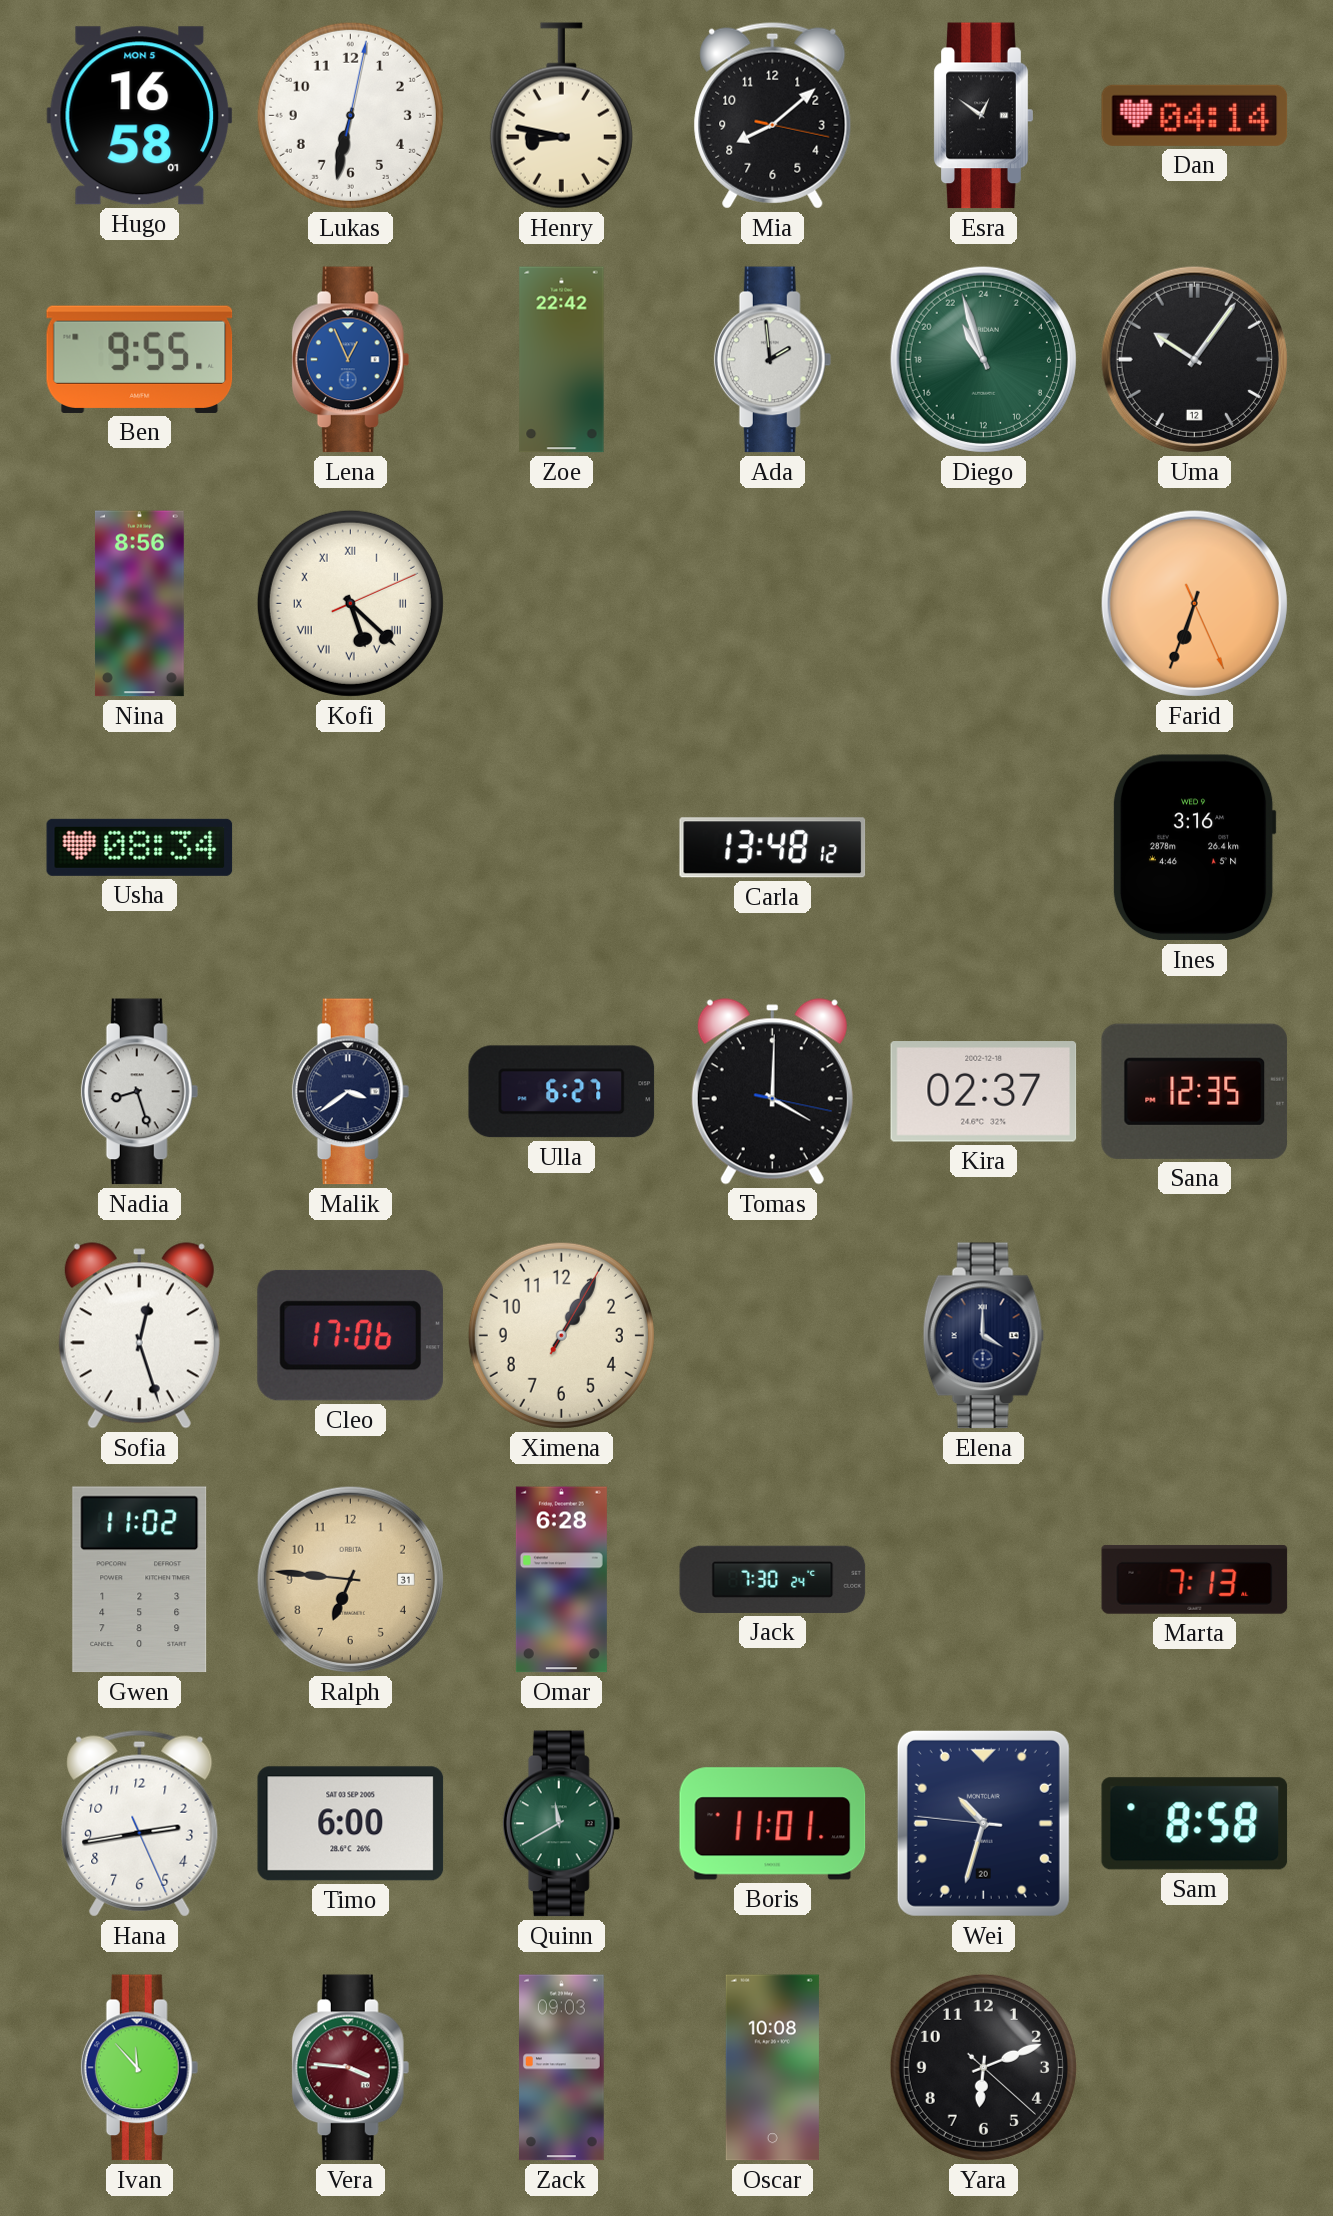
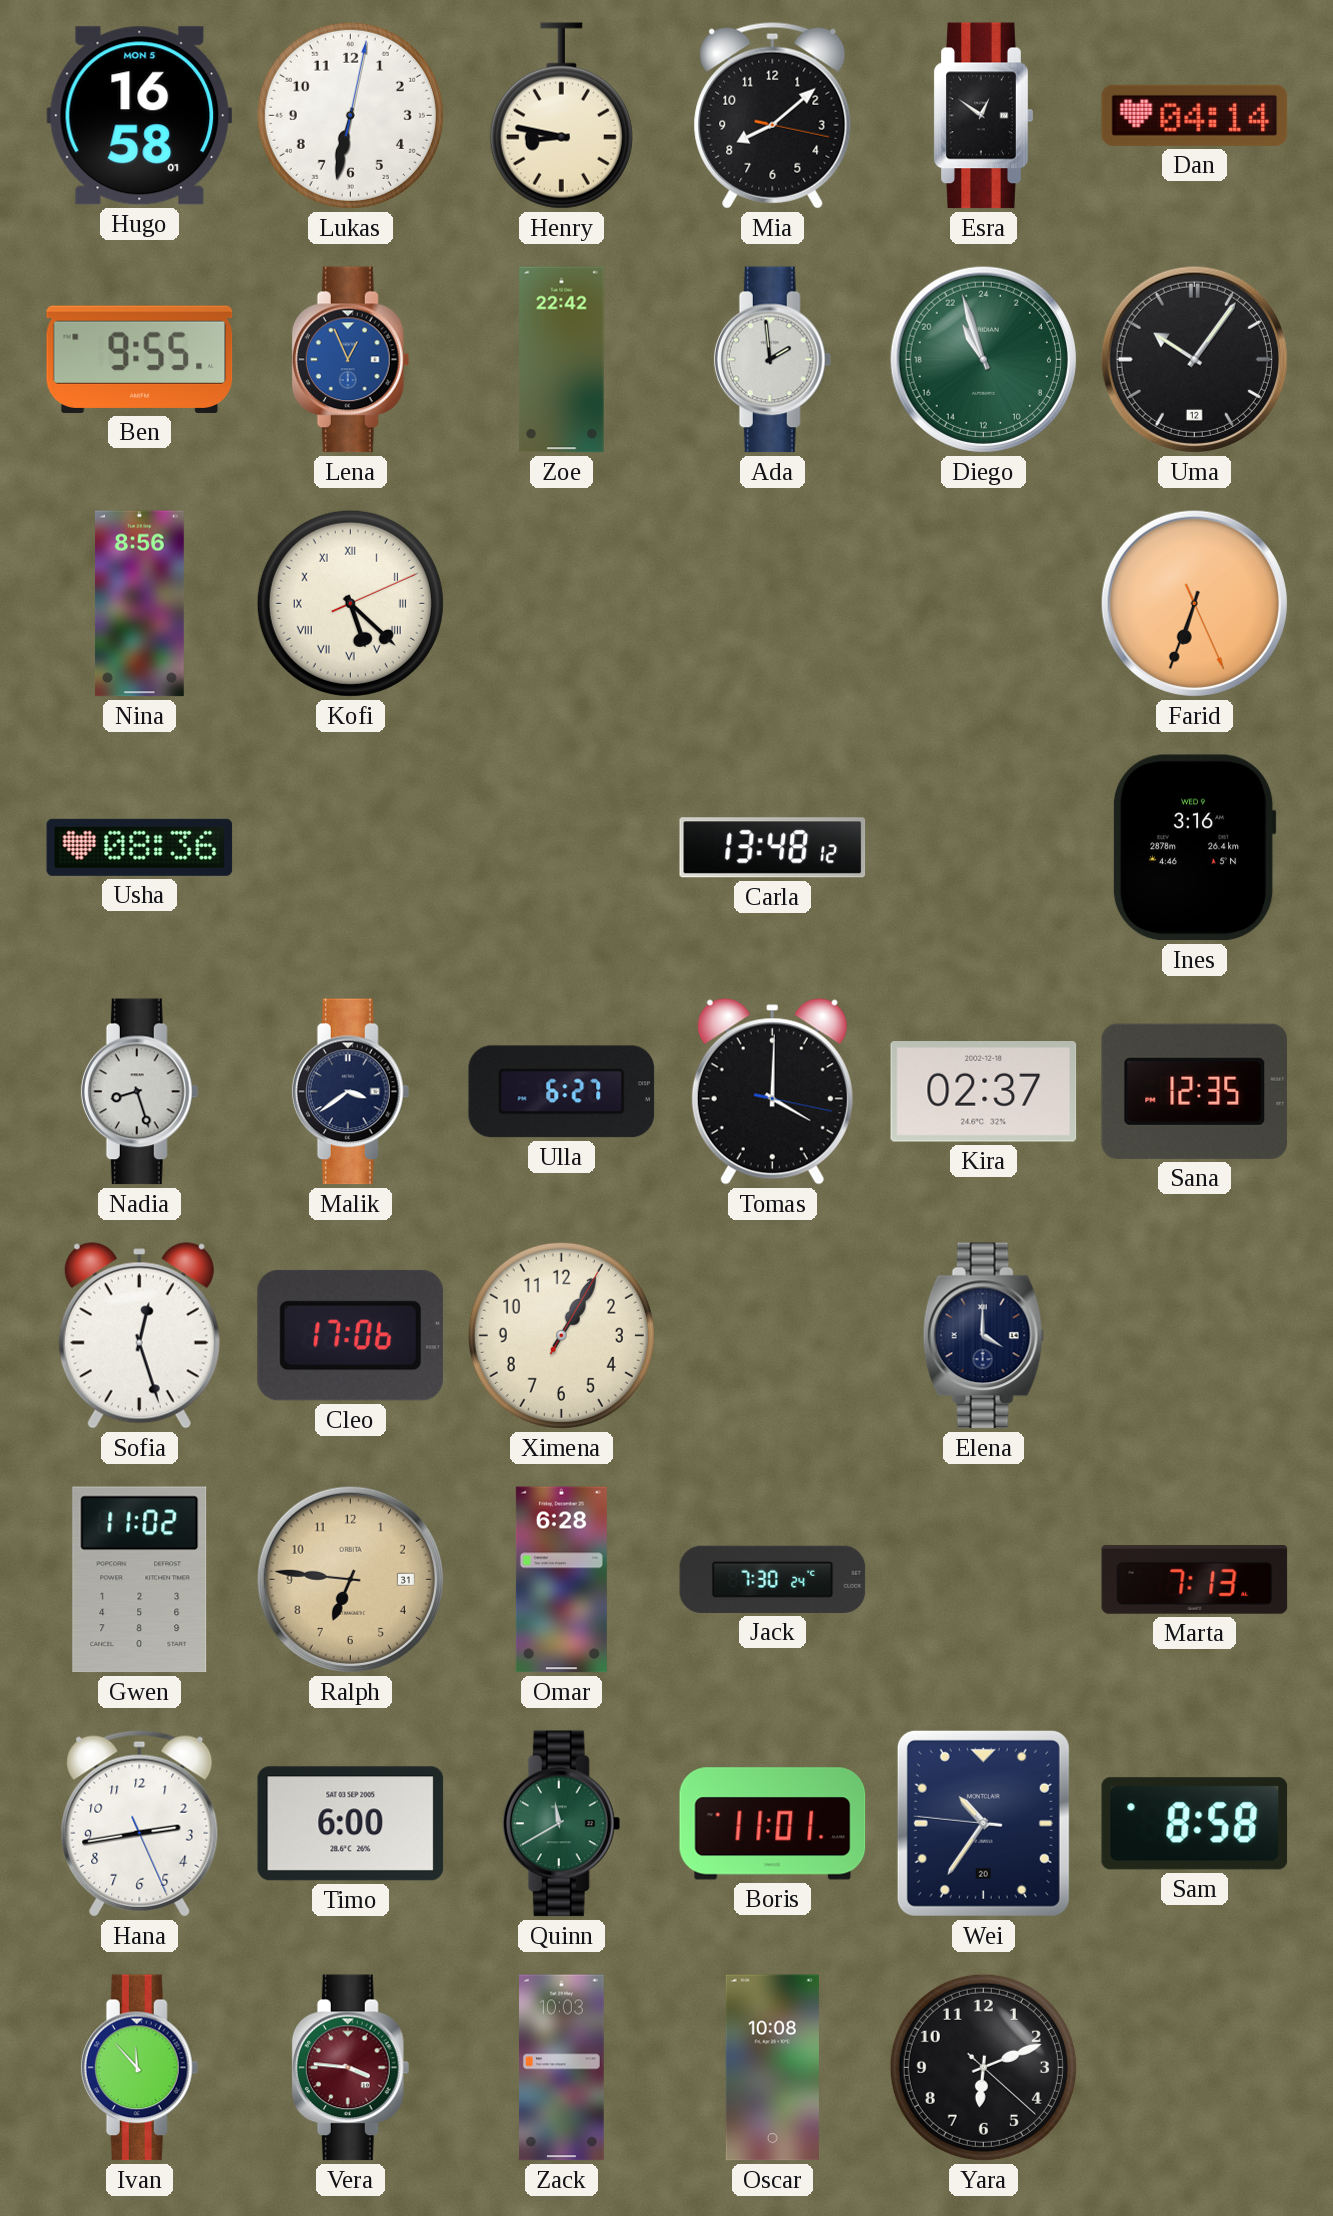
Usha: 08:34 -> 08:36 (140, 847)
Wei: 10:32 -> 10:35 (983, 1823)
Zack: 09:03 -> 10:03 (562, 2068)
